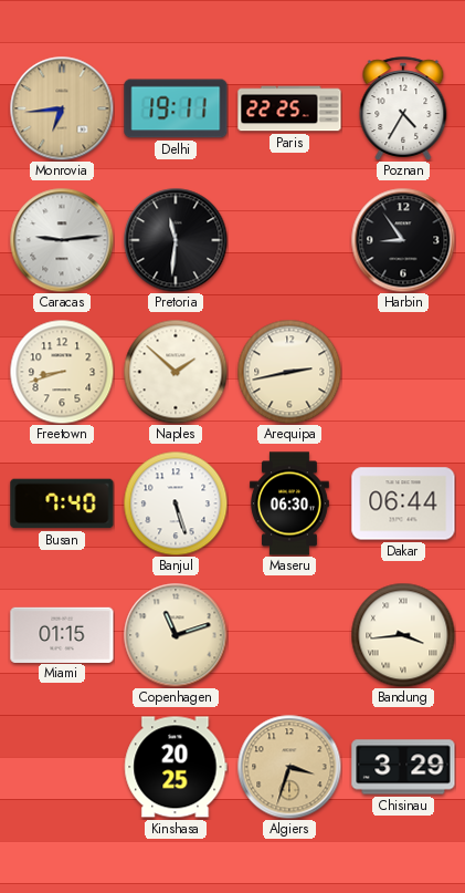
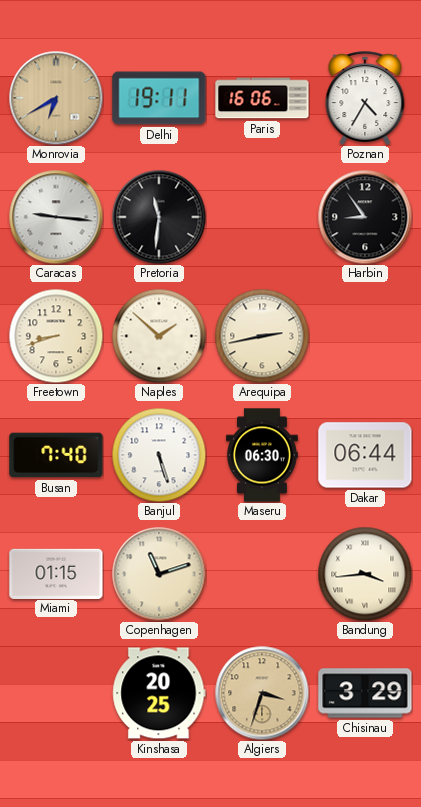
Monrovia: 6:44 -> 6:40 (56, 98)
Paris: 22:25 -> 16:06 (262, 98)
Caracas: 9:14 -> 9:16 (56, 217)
